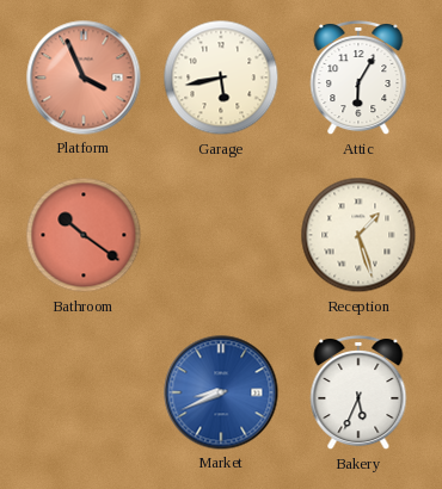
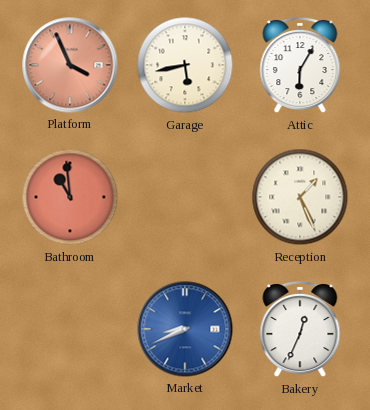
Bathroom: 10:21 -> 10:59 (70, 197)
Reception: 1:27 -> 1:26 (300, 197)
Bakery: 5:34 -> 12:34 (300, 329)
